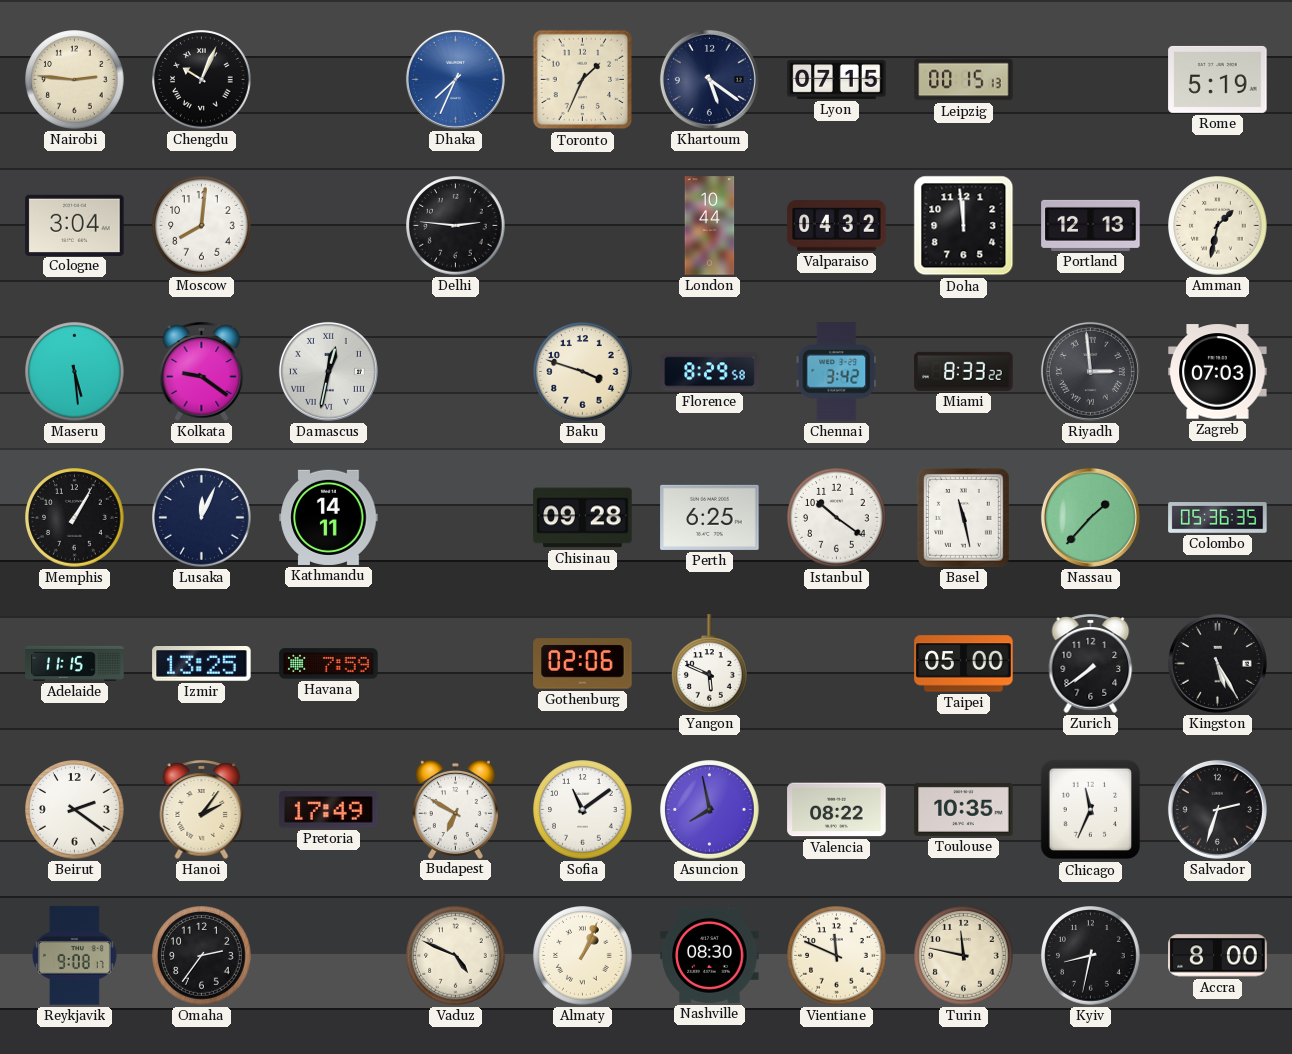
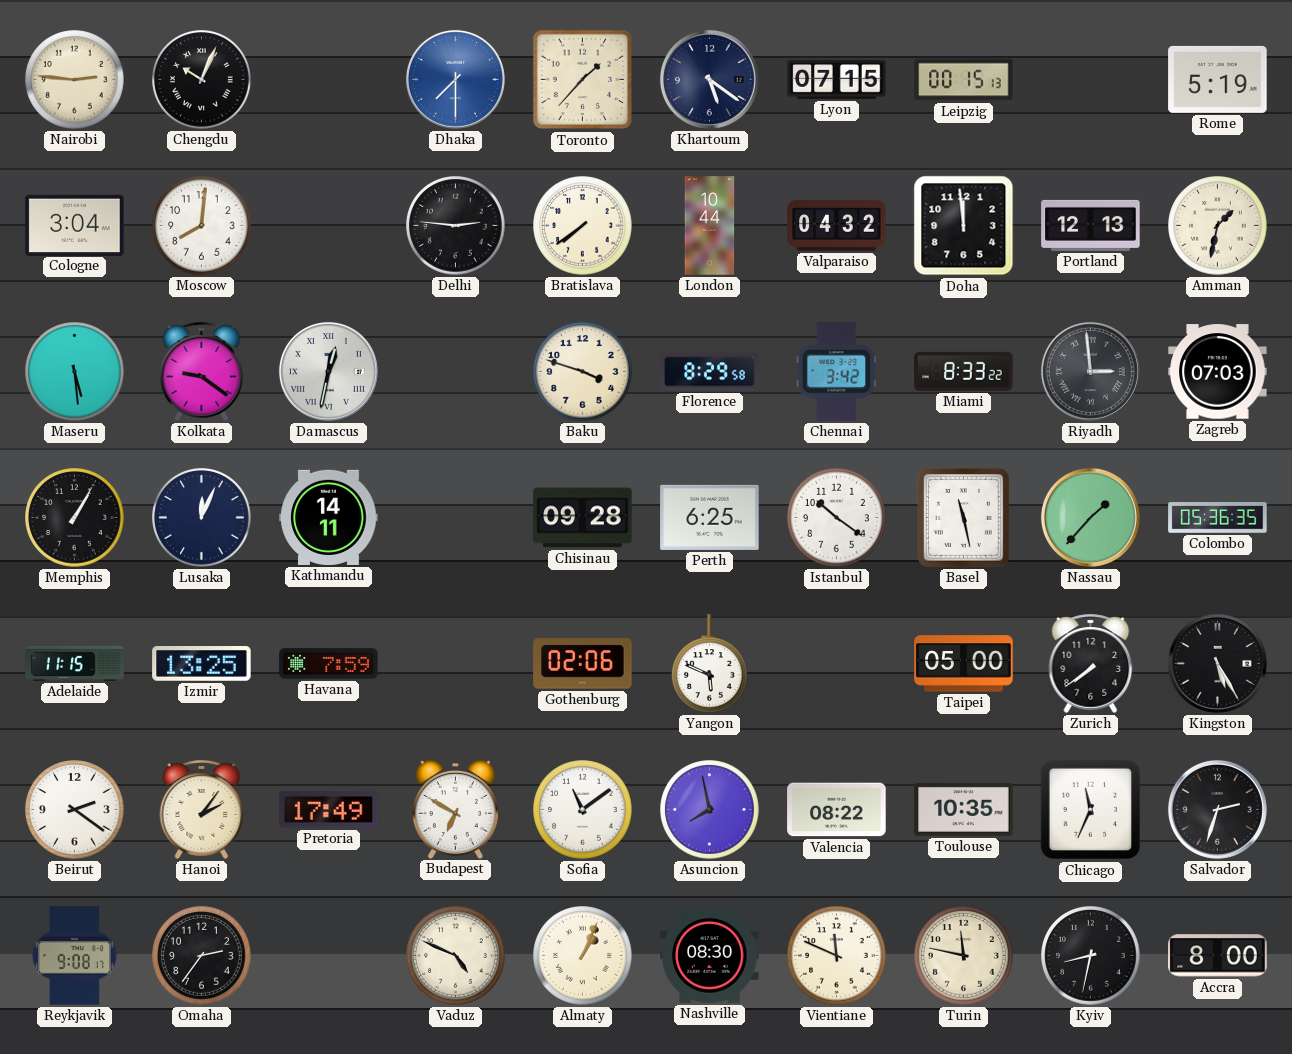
Dhaka: 7:34 -> 7:30 (455, 79)
Toronto: 1:34 -> 1:37 (583, 80)
Bratislava: none -> 7:39 (583, 226)
